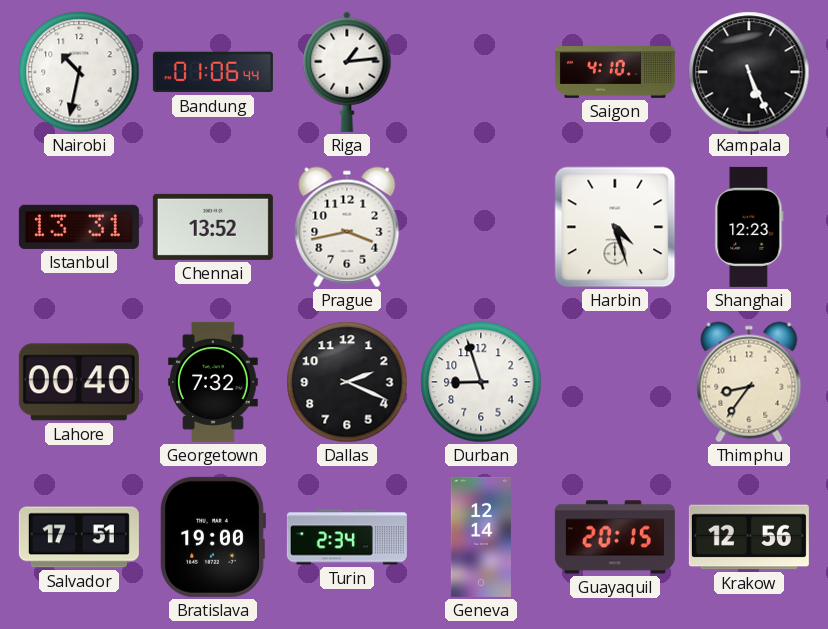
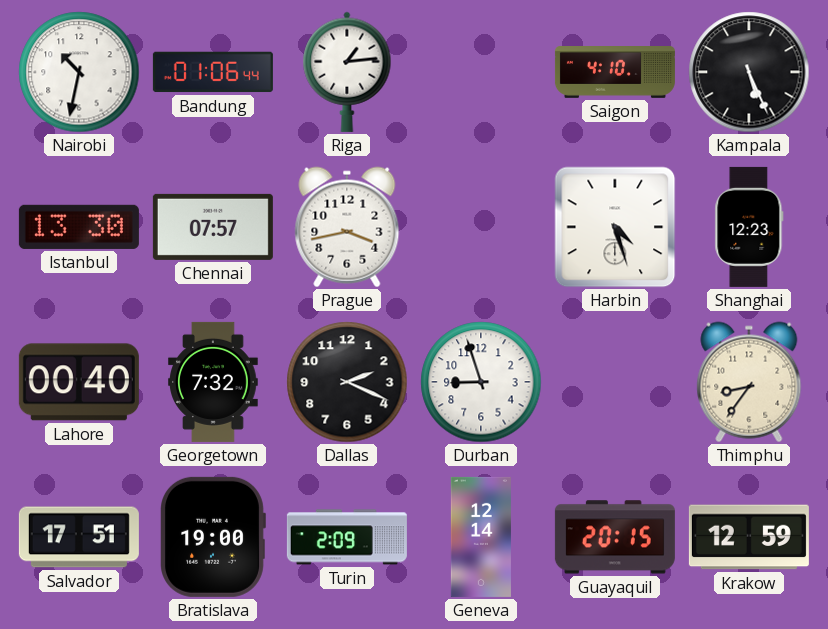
Istanbul: 13:31 -> 13:30 (79, 227)
Chennai: 13:52 -> 07:57 (213, 227)
Turin: 2:34 -> 2:09 (347, 537)
Krakow: 12:56 -> 12:59 (749, 537)
